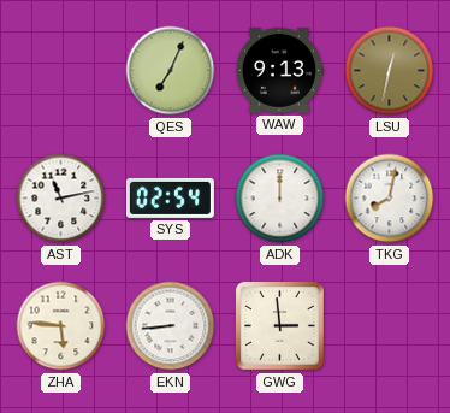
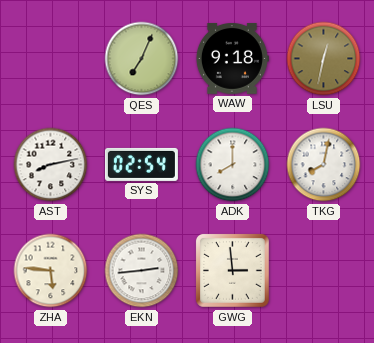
WAW: 9:13 -> 9:18 (232, 59)
AST: 11:13 -> 8:13 (51, 165)
ADK: 12:00 -> 8:00 (233, 165)
EKN: 8:44 -> 2:44 (142, 271)
